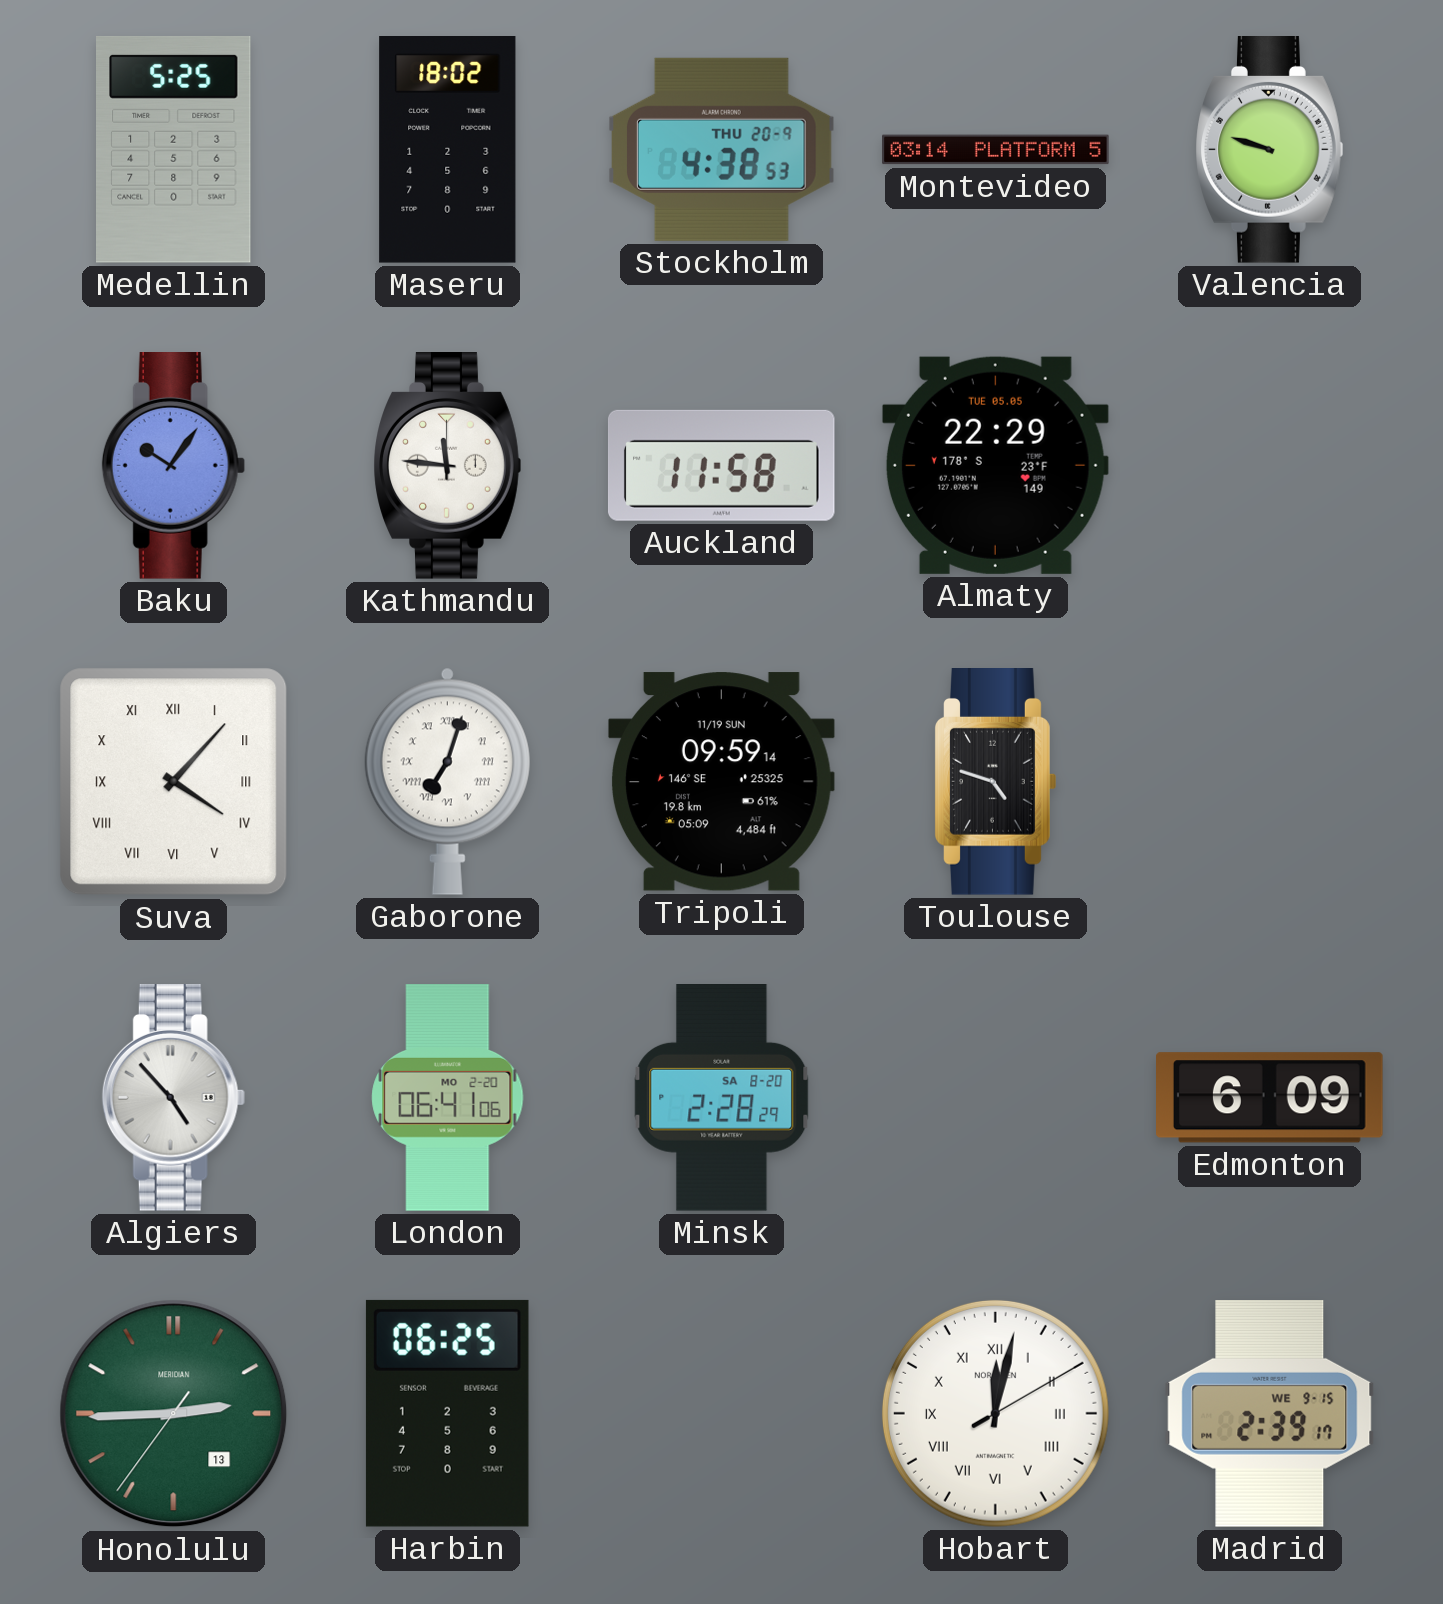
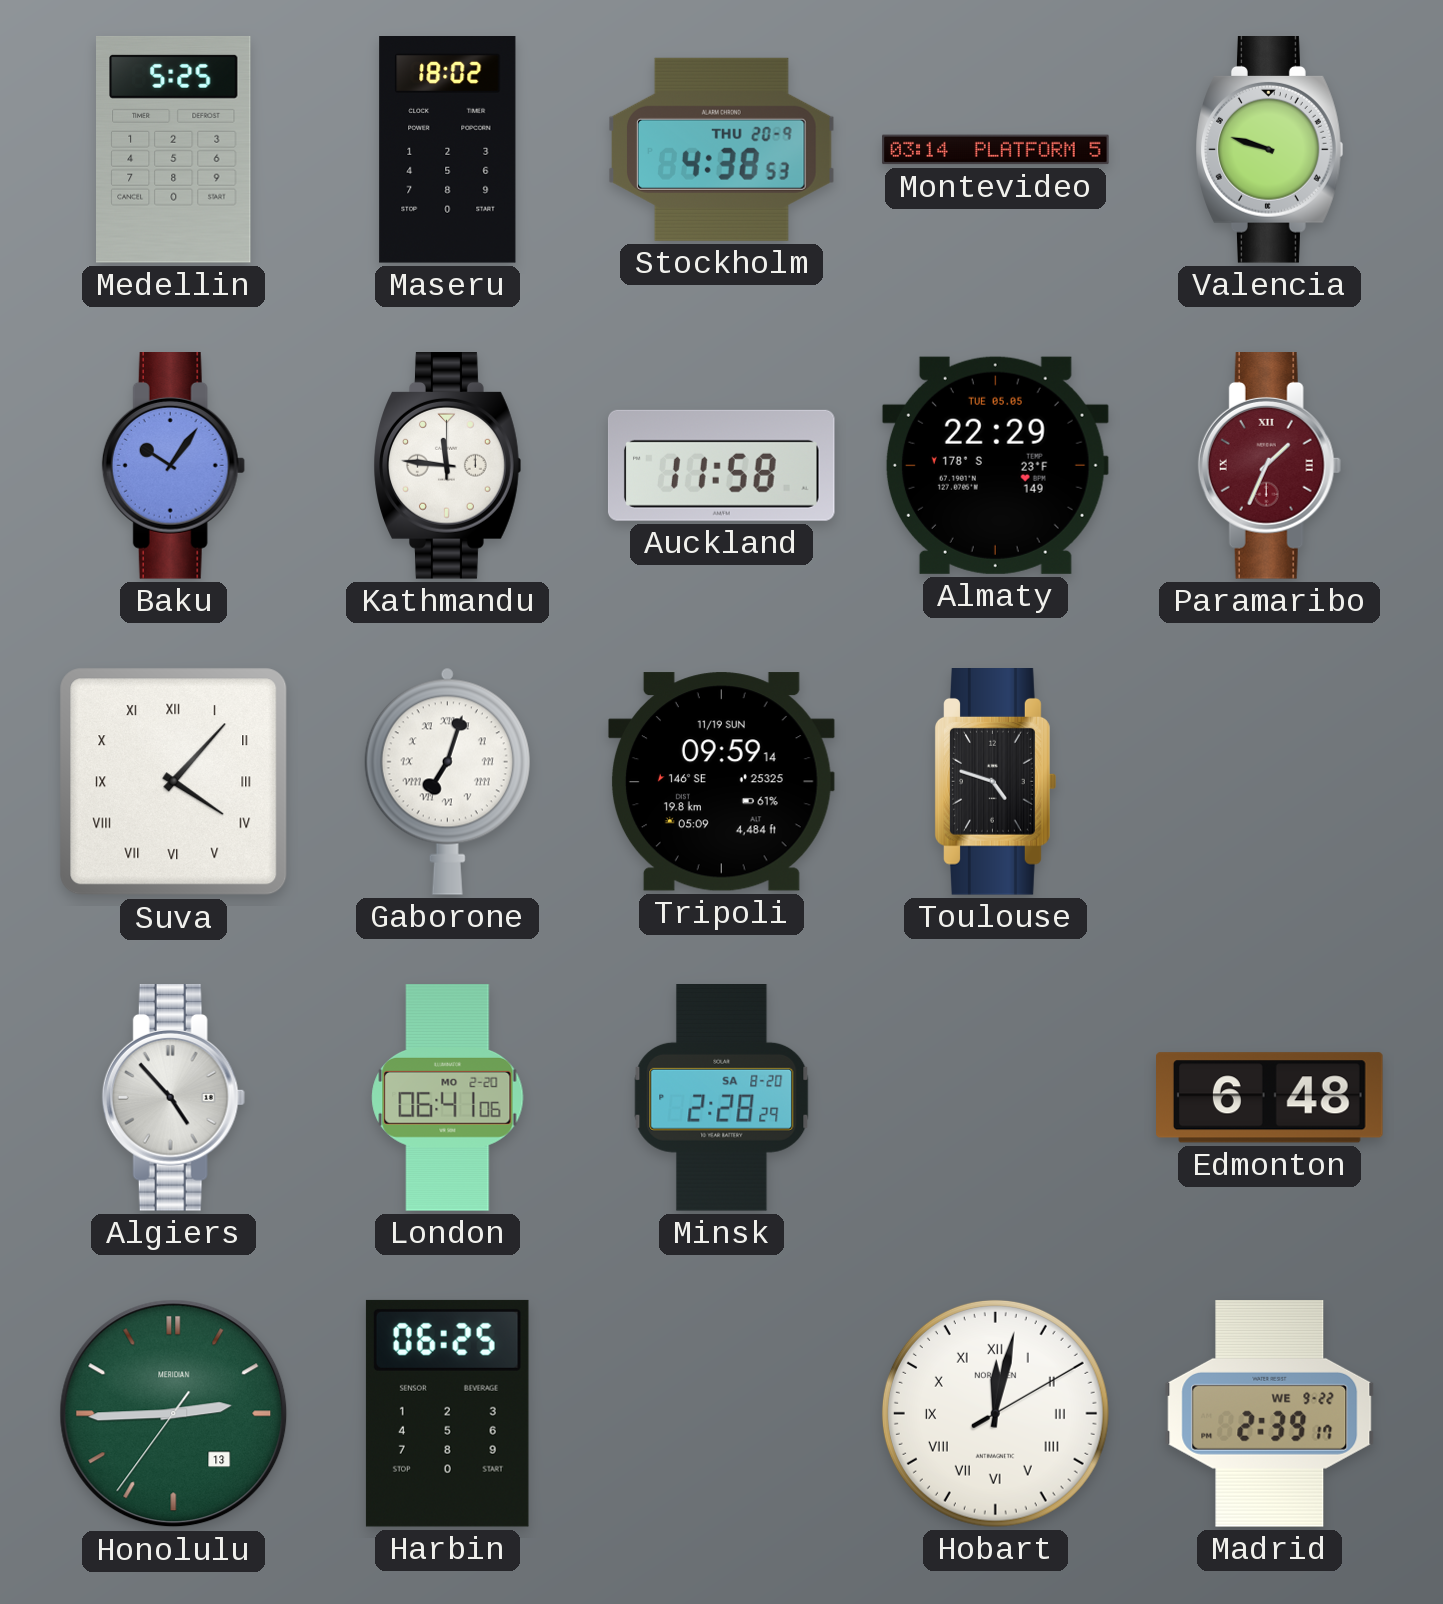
Paramaribo: none -> 1:34 (1269, 466)
Edmonton: 6:09 -> 6:48 (1270, 1098)
Madrid date: WE 9-15 -> WE 9-22 (1270, 1414)
